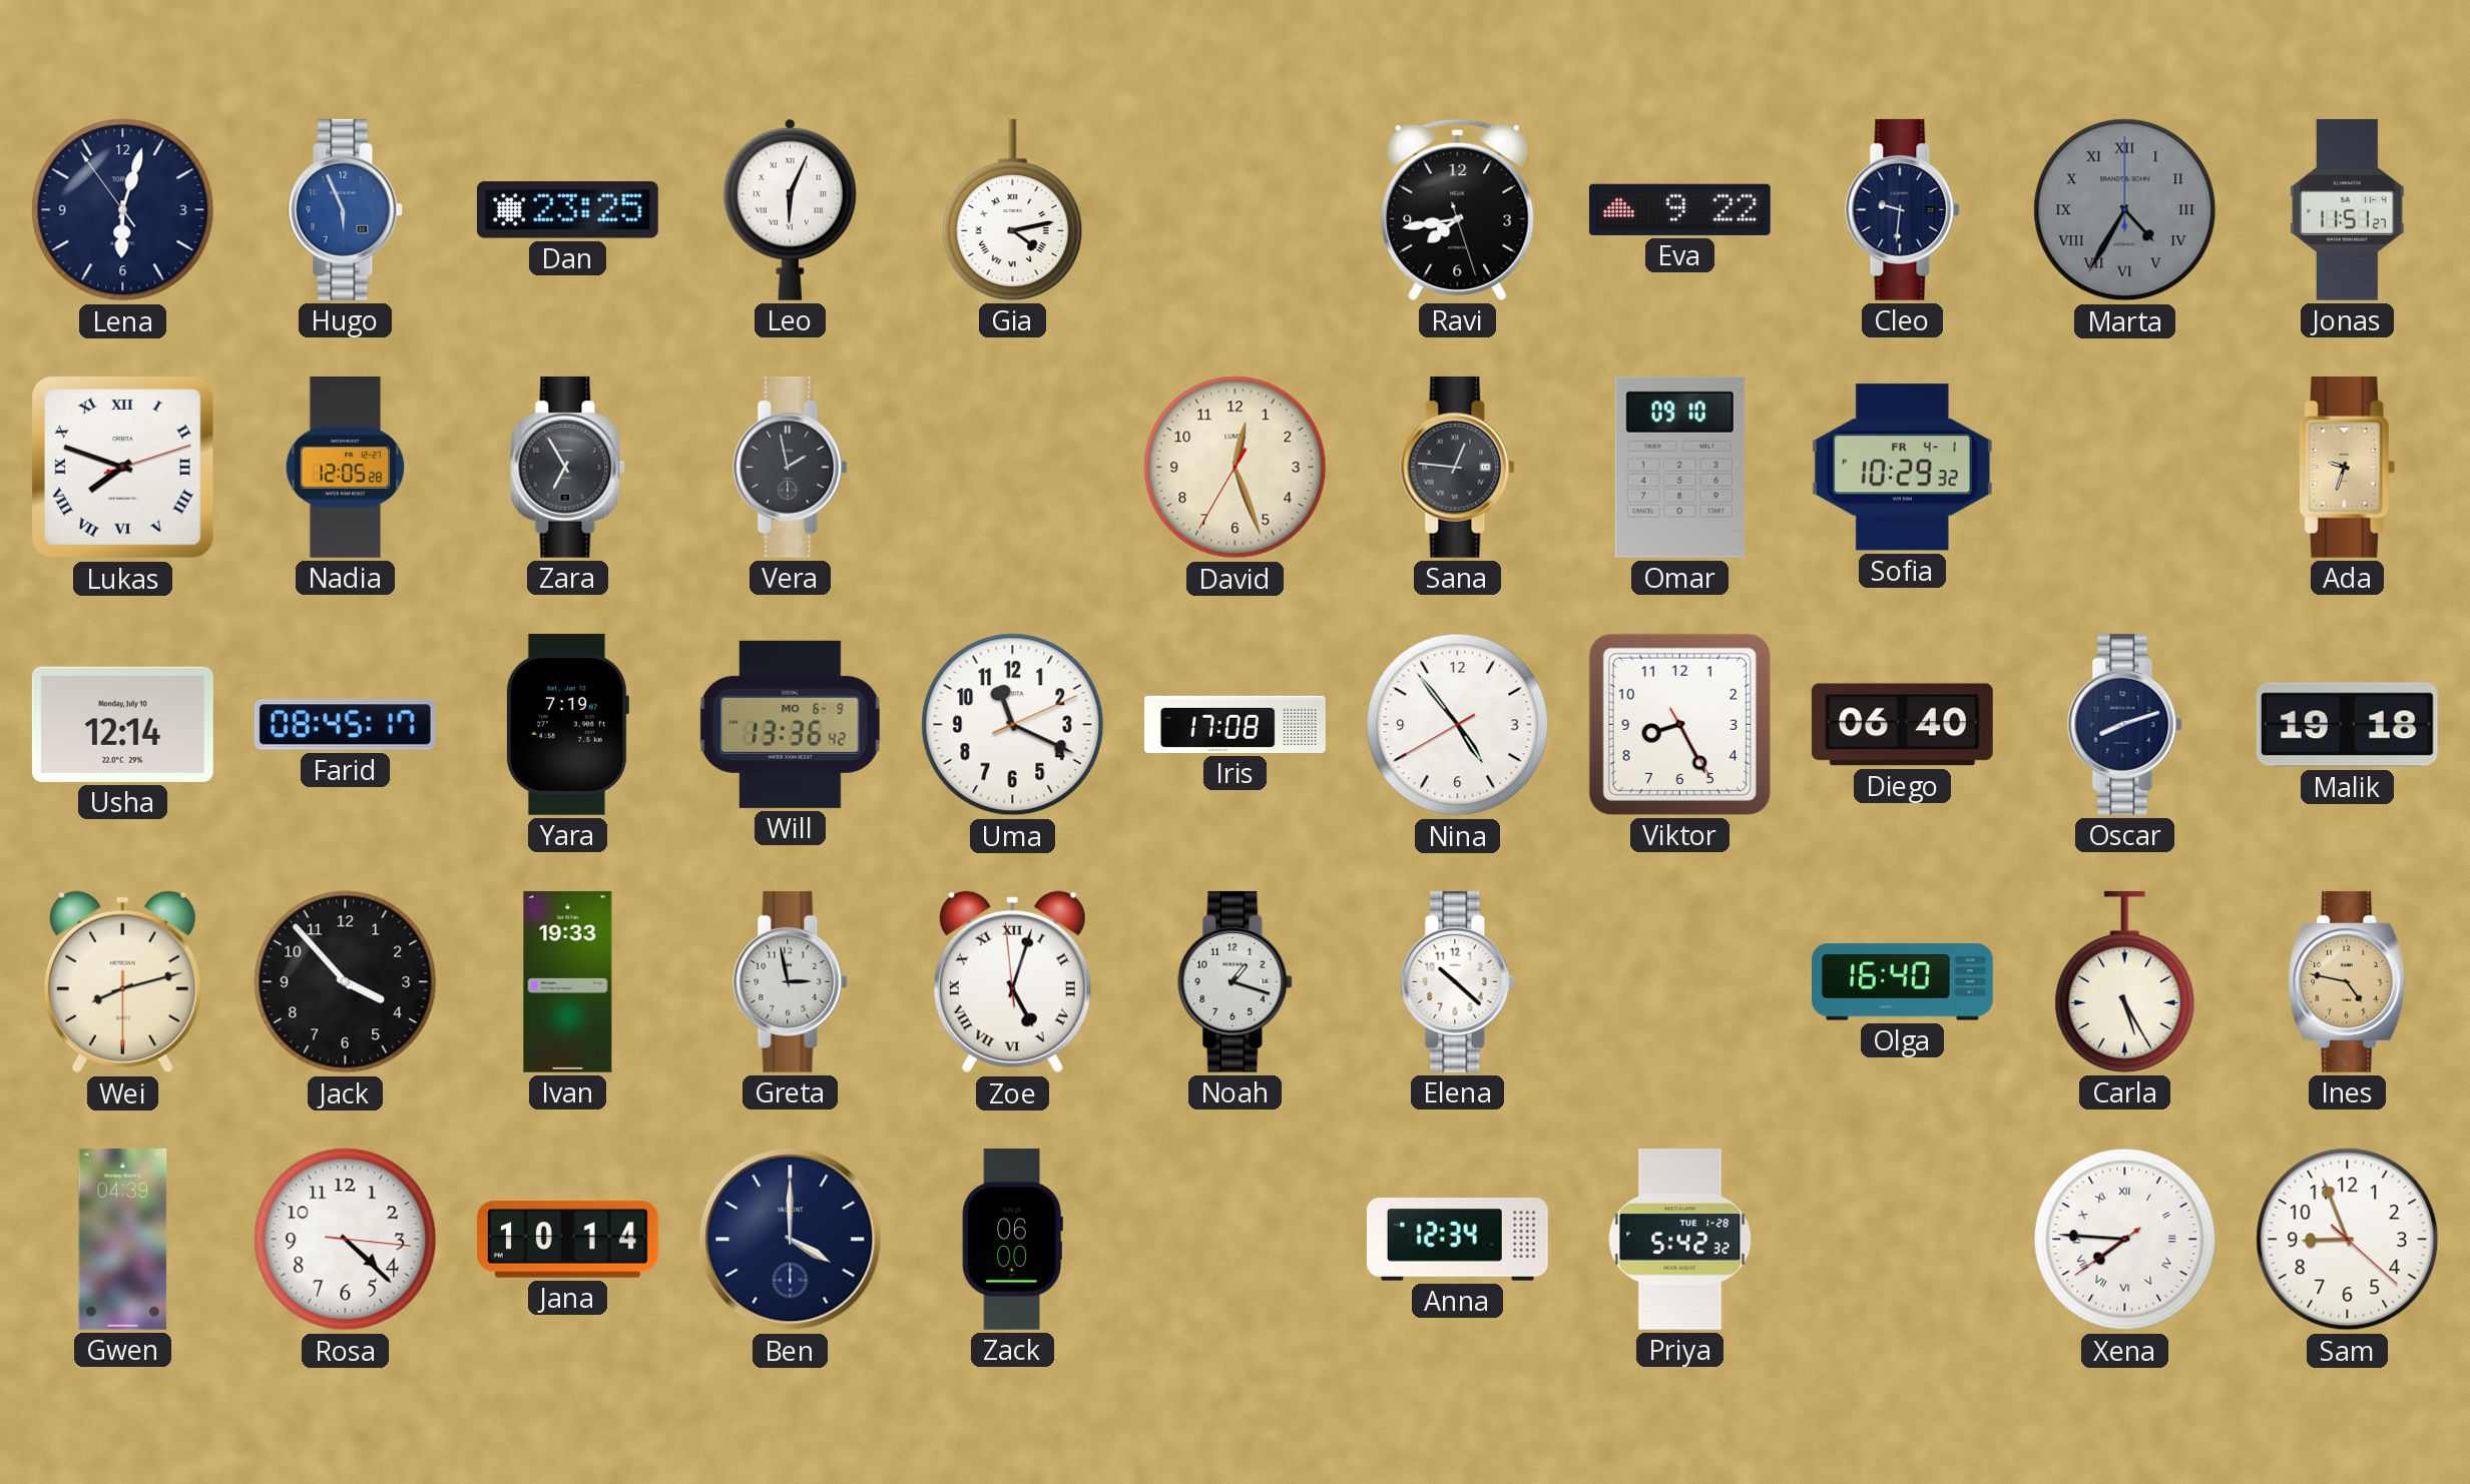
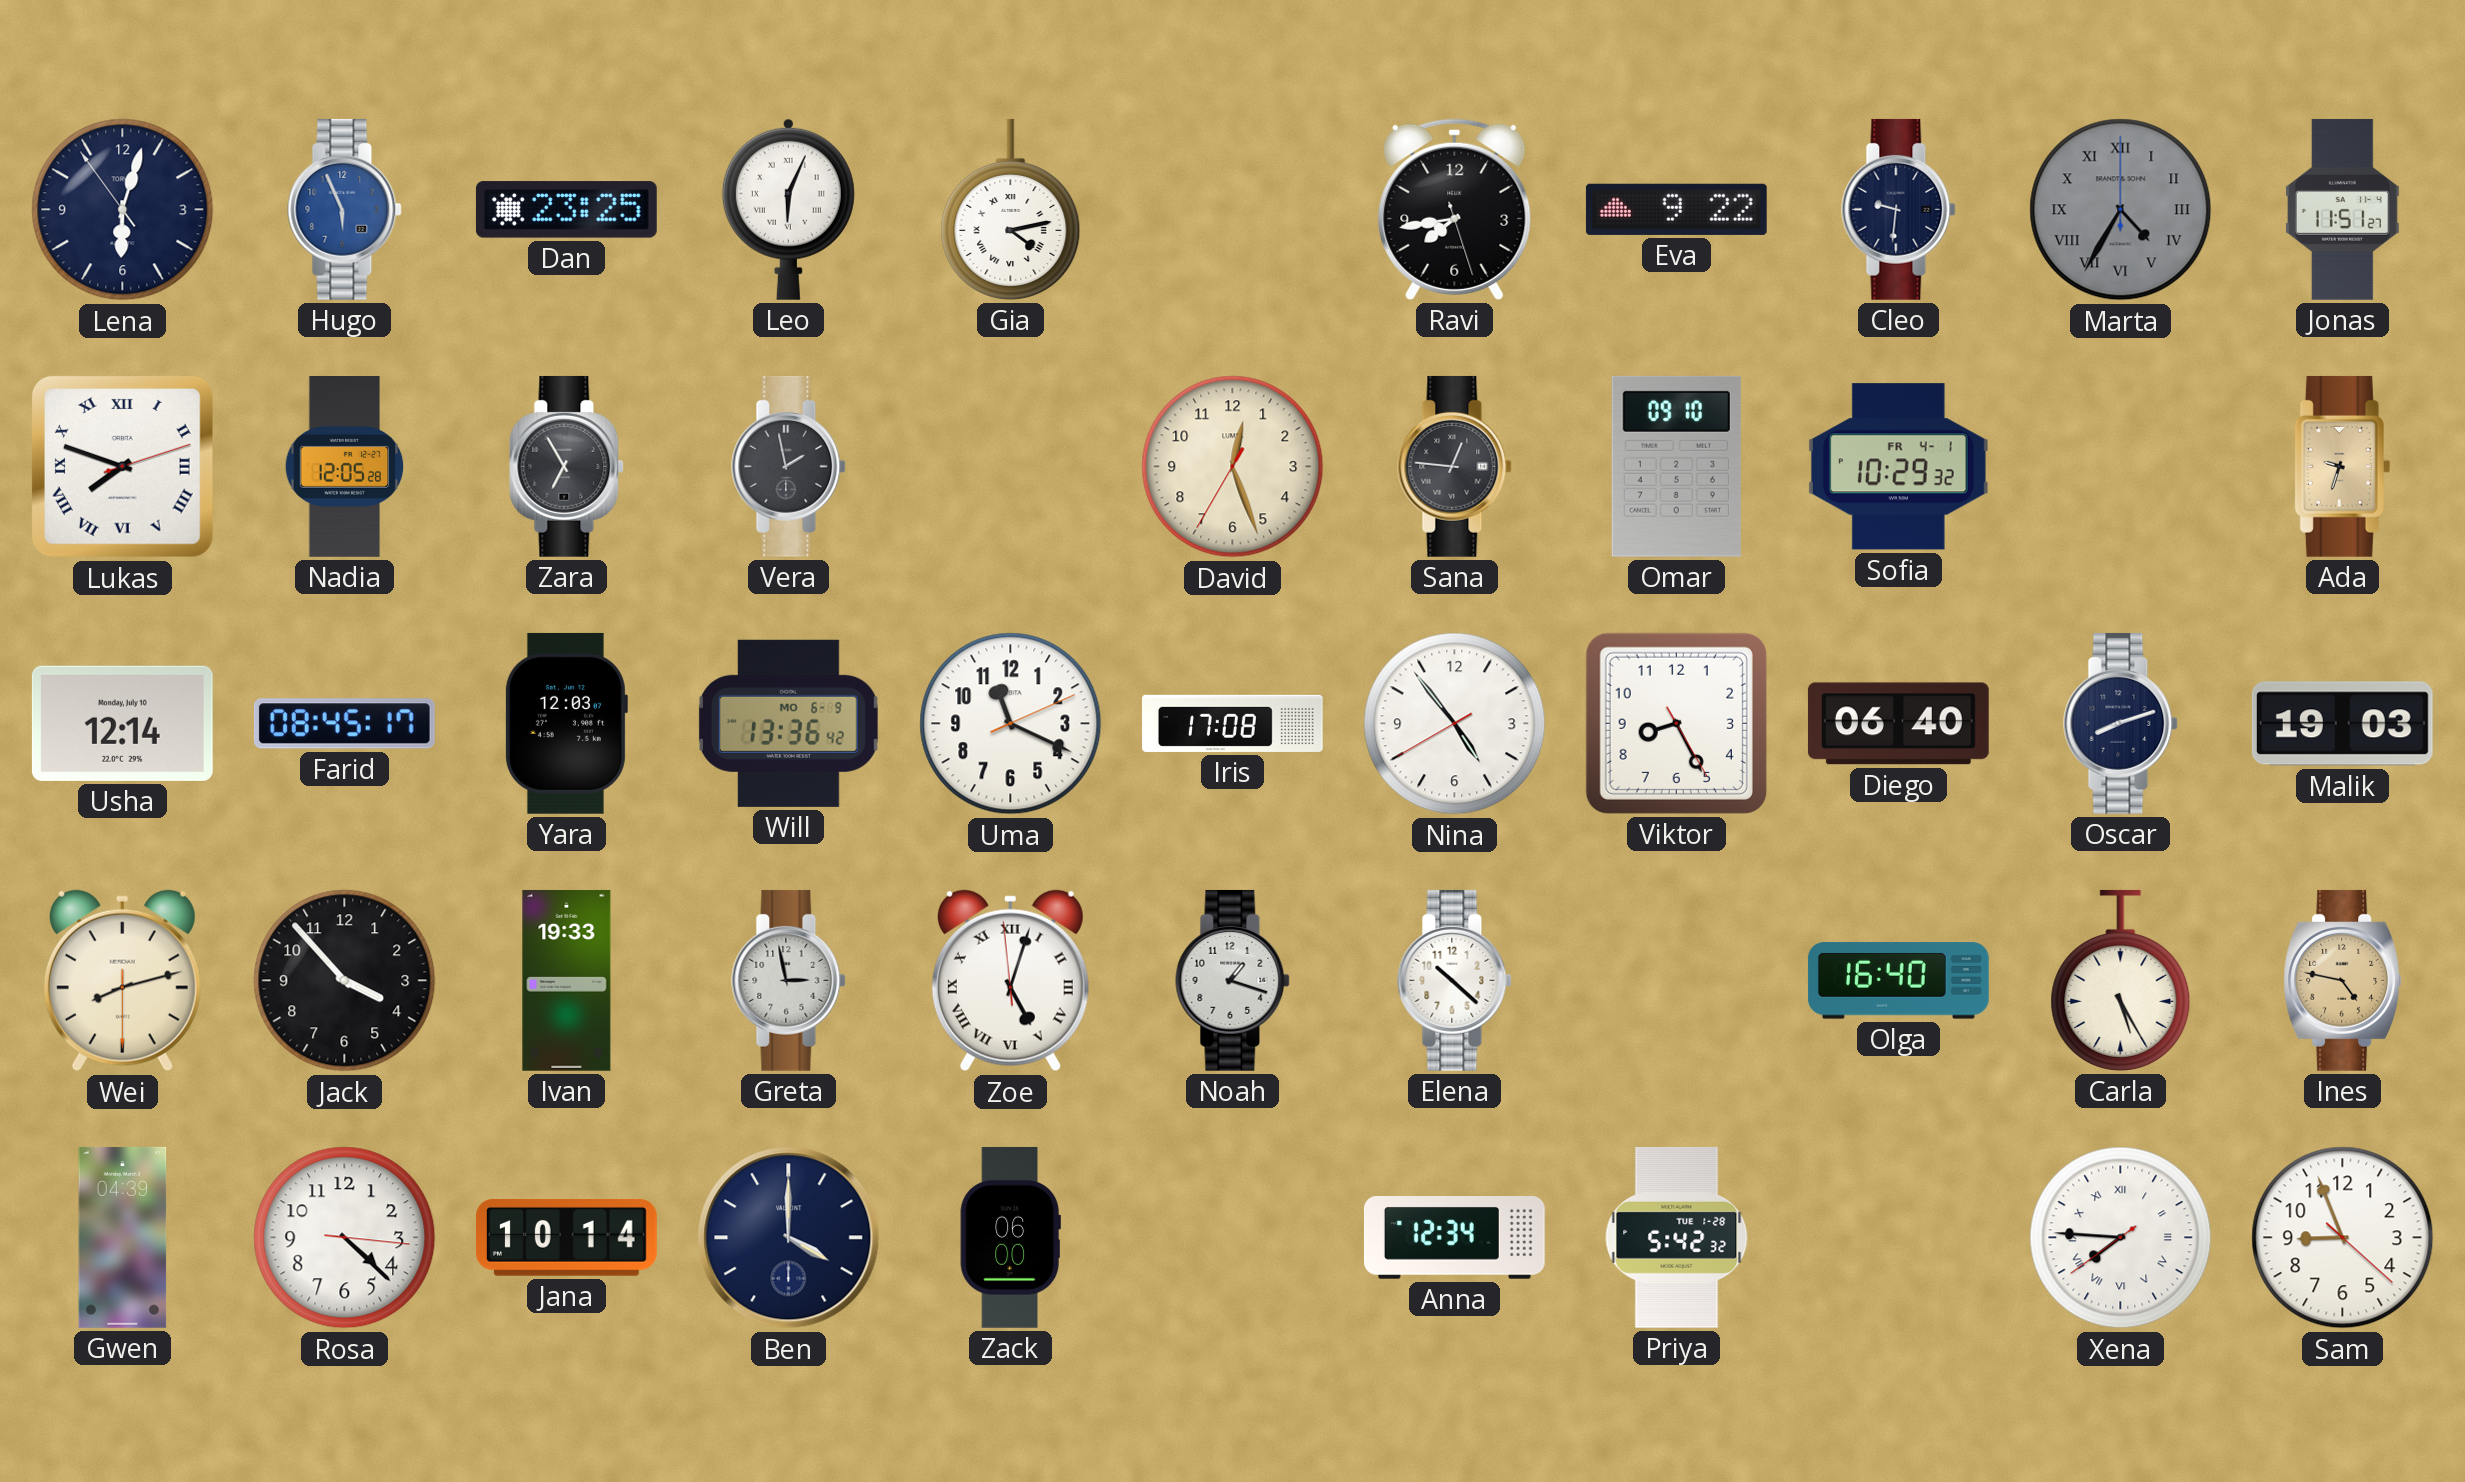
Yara: 7:19 -> 12:03 (566, 723)
Malik: 19:18 -> 19:03 (2342, 724)
